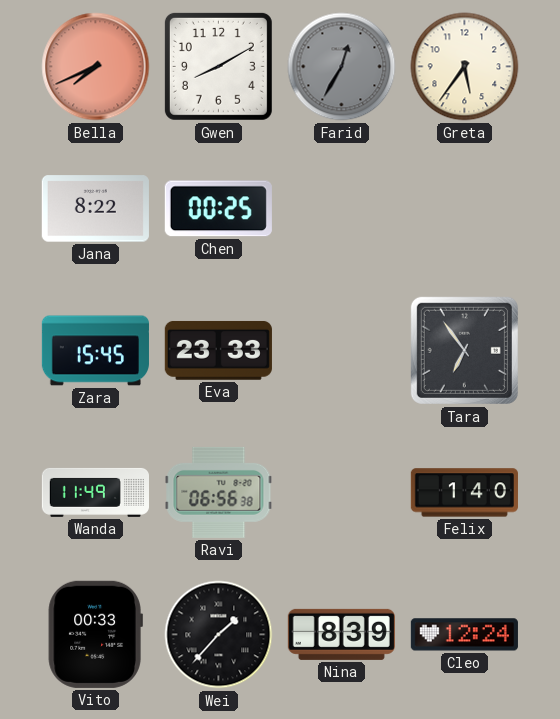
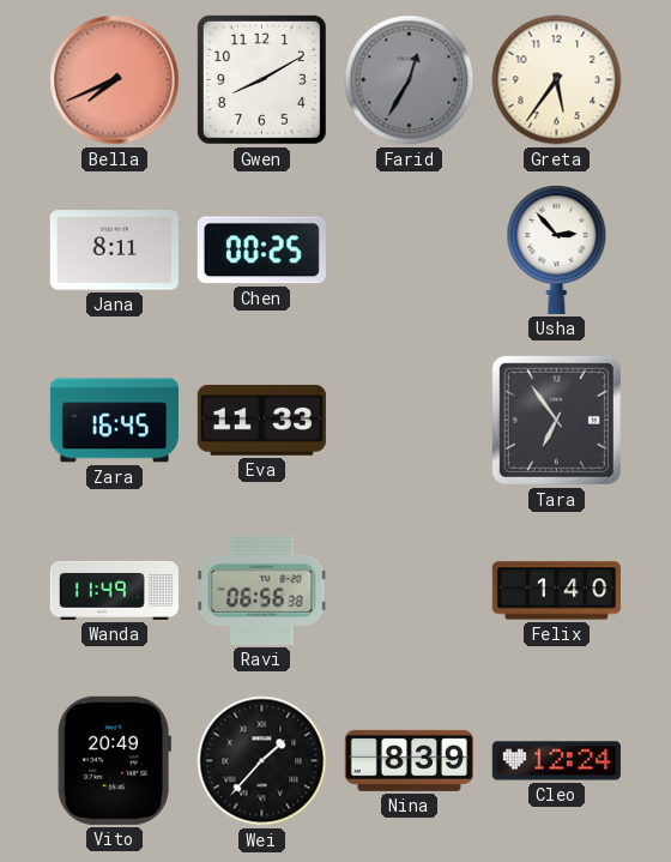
Jana: 8:22 -> 8:11 (114, 251)
Usha: none -> 2:53 (557, 249)
Zara: 15:45 -> 16:45 (114, 421)
Eva: 23:33 -> 11:33 (261, 420)
Vito: 00:33 -> 20:49 (114, 760)
